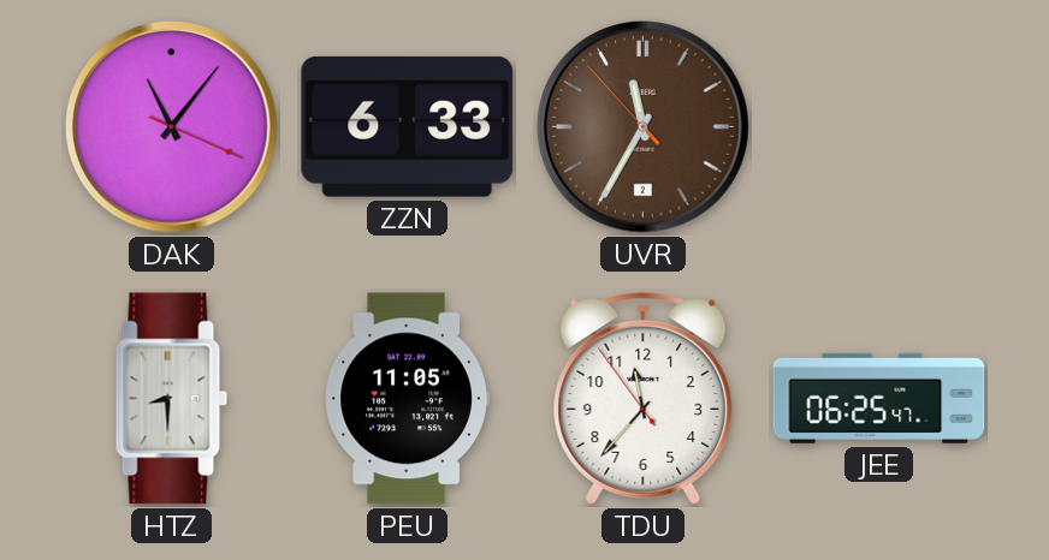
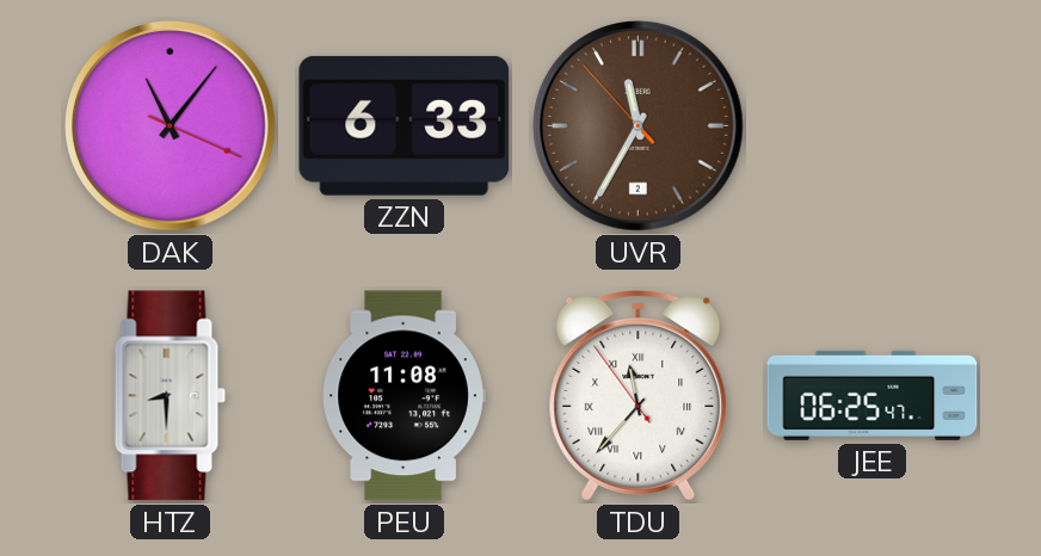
PEU: 11:05 -> 11:08 (404, 396)
TDU numerals: Arabic -> Roman (639, 396)
